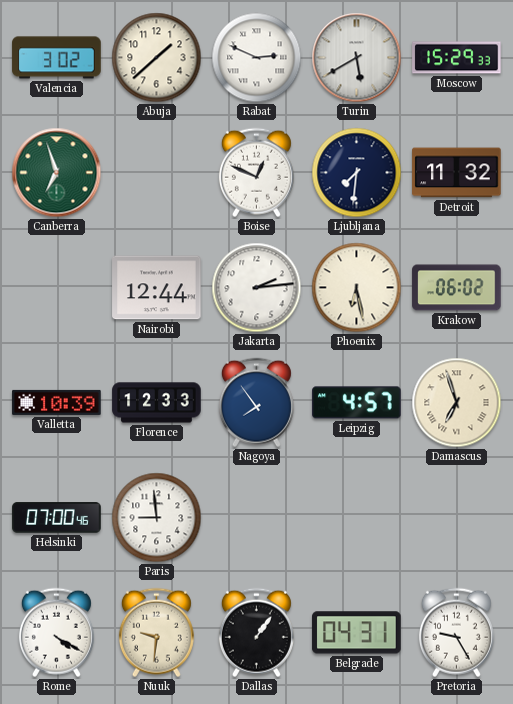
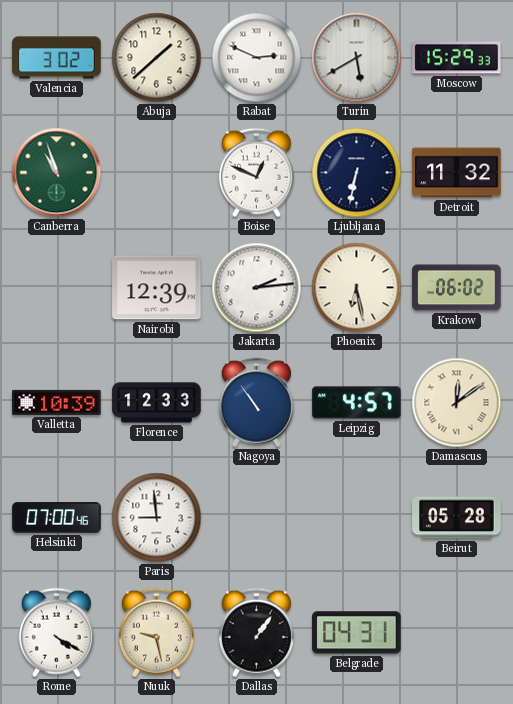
Canberra: 6:57 -> 10:57 (57, 173)
Ljubljana: 7:31 -> 6:32 (357, 173)
Nairobi: 12:44 -> 12:39 (157, 288)
Nagoya: 7:54 -> 10:54 (256, 403)
Damascus: 6:57 -> 12:09 (457, 403)
Beirut: none -> 05:28 (457, 518)
Nuuk: 9:31 -> 9:28 (156, 633)
Pretoria: 9:25 -> none (456, 633)
